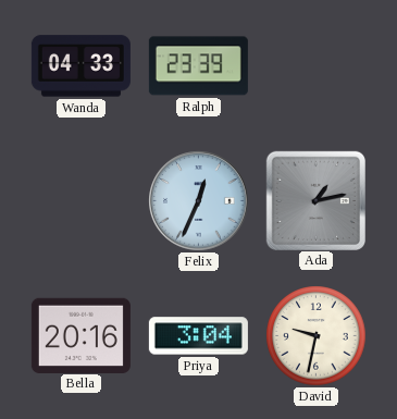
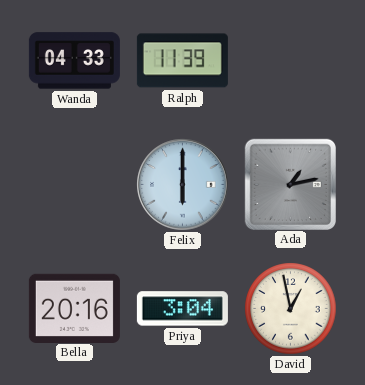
Ralph: 23:39 -> 11:39 (182, 61)
Felix: 12:34 -> 6:00 (183, 185)
David: 9:32 -> 12:58 (291, 309)
